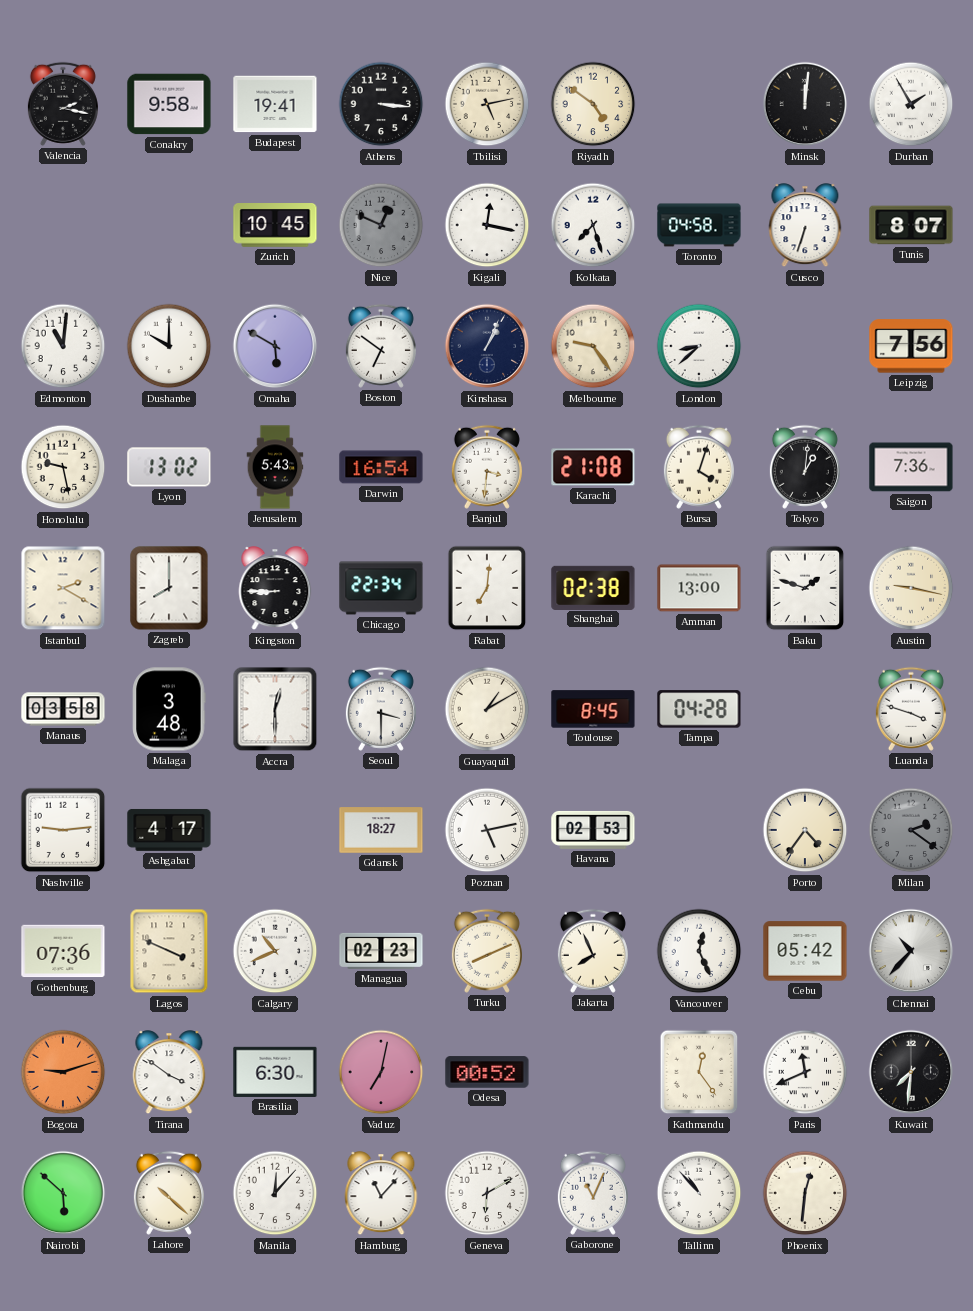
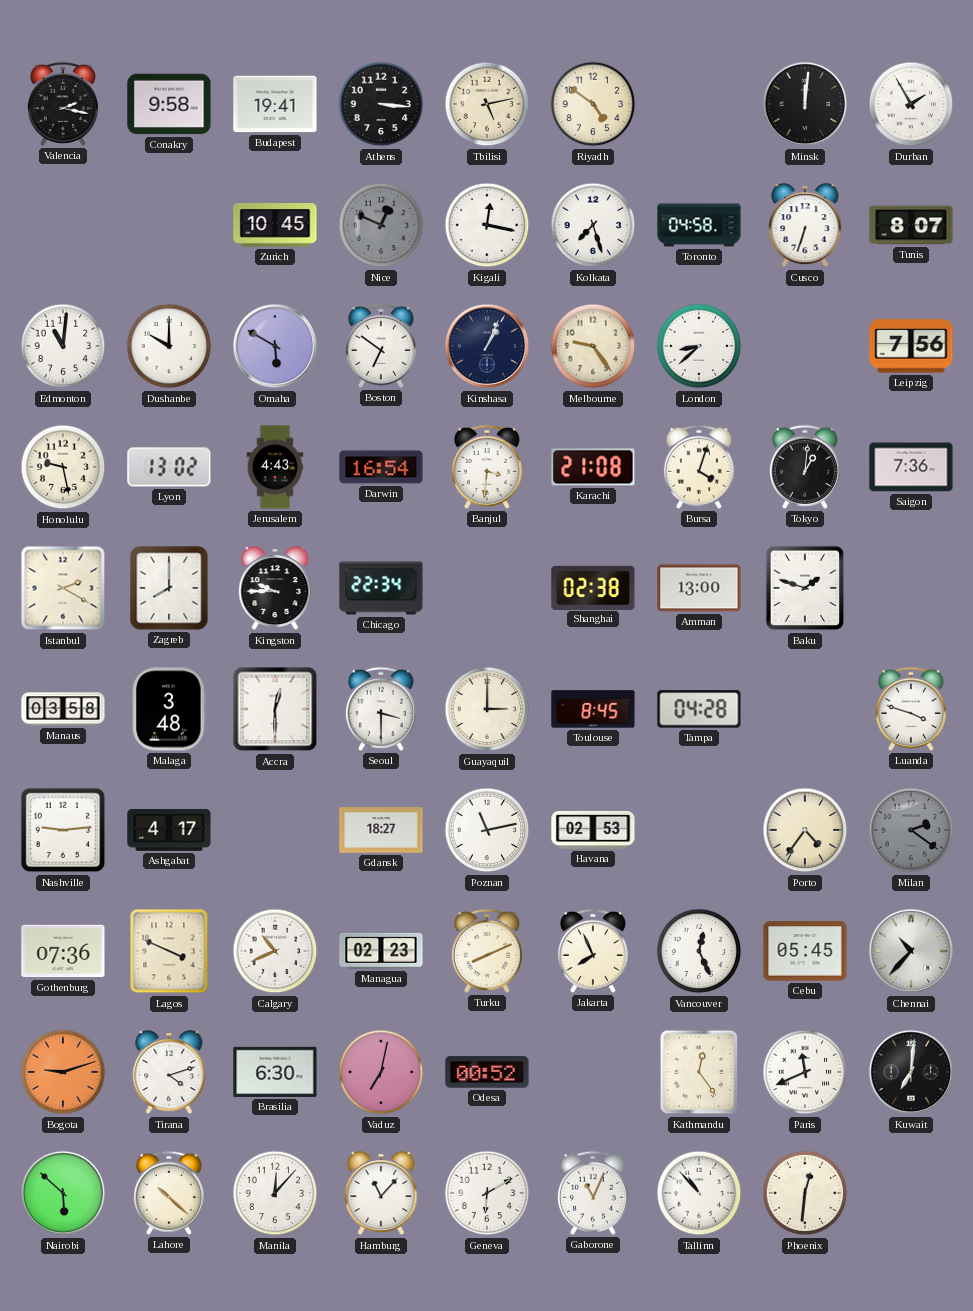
Jerusalem: 5:43 -> 4:43 (275, 467)
Kingston: 8:45 -> 9:45 (275, 589)
Rabat: 7:01 -> none (487, 588)
Austin: 9:17 -> none (911, 588)
Guayaquil: 1:10 -> 3:00 (487, 709)
Poznan: 5:13 -> 11:13 (487, 830)
Cebu: 05:42 -> 05:45 (805, 951)
Tirana: 3:51 -> 4:12 (169, 1073)
Kuwait: 7:31 -> 7:01 (911, 1072)
